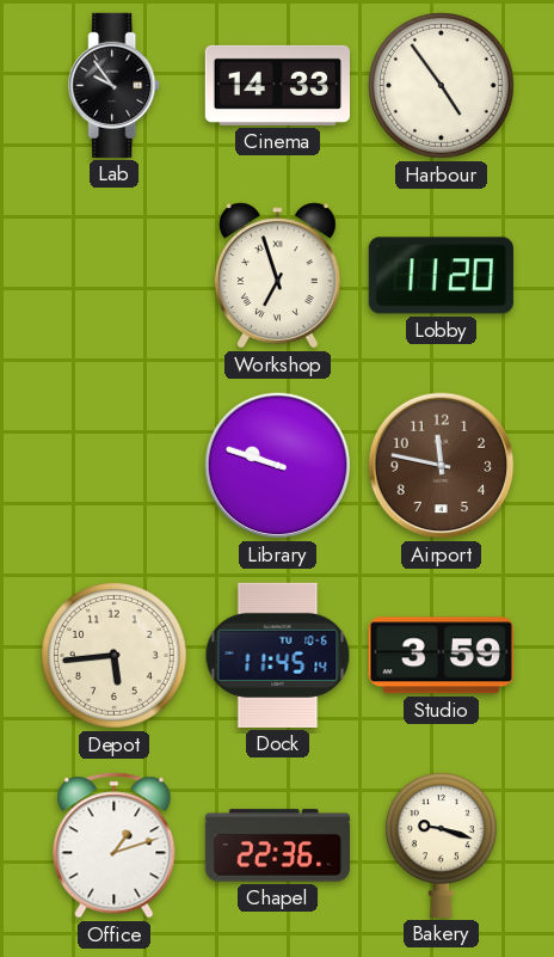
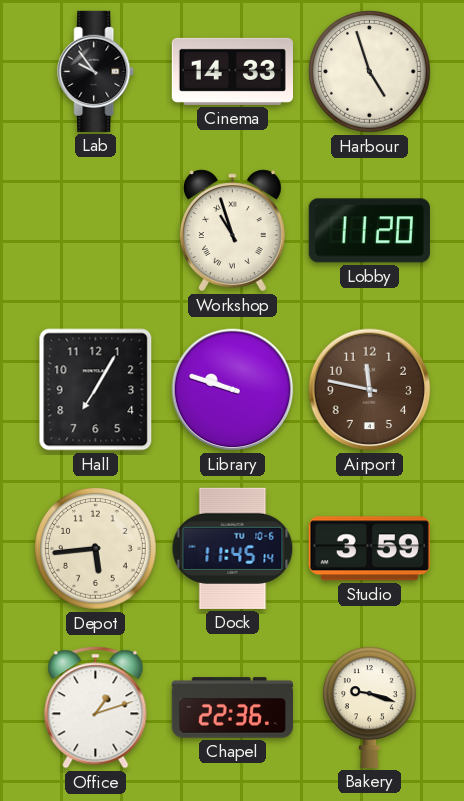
Harbour: 4:54 -> 4:57 (370, 72)
Workshop: 6:57 -> 10:57 (232, 231)
Hall: none -> 7:05 (96, 390)
